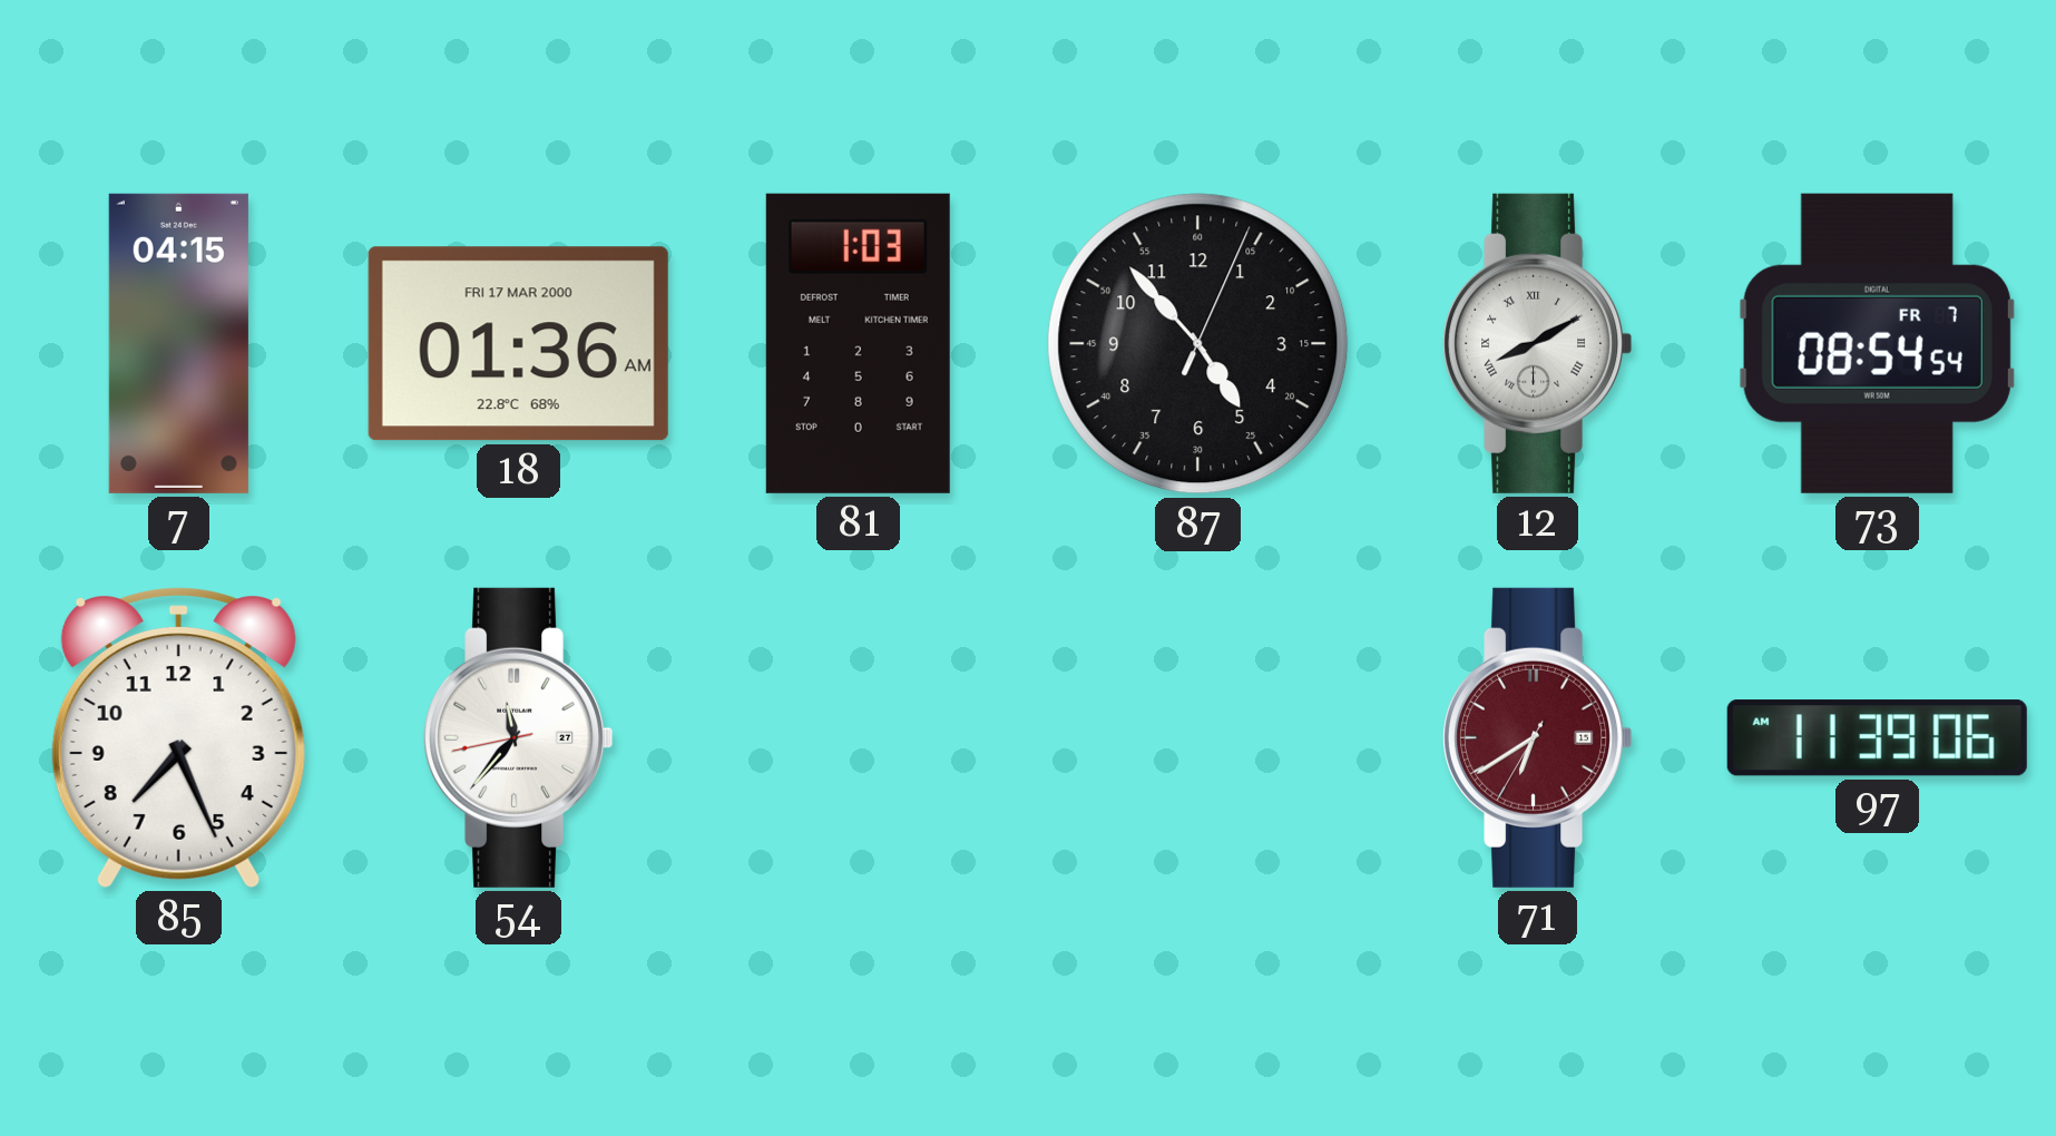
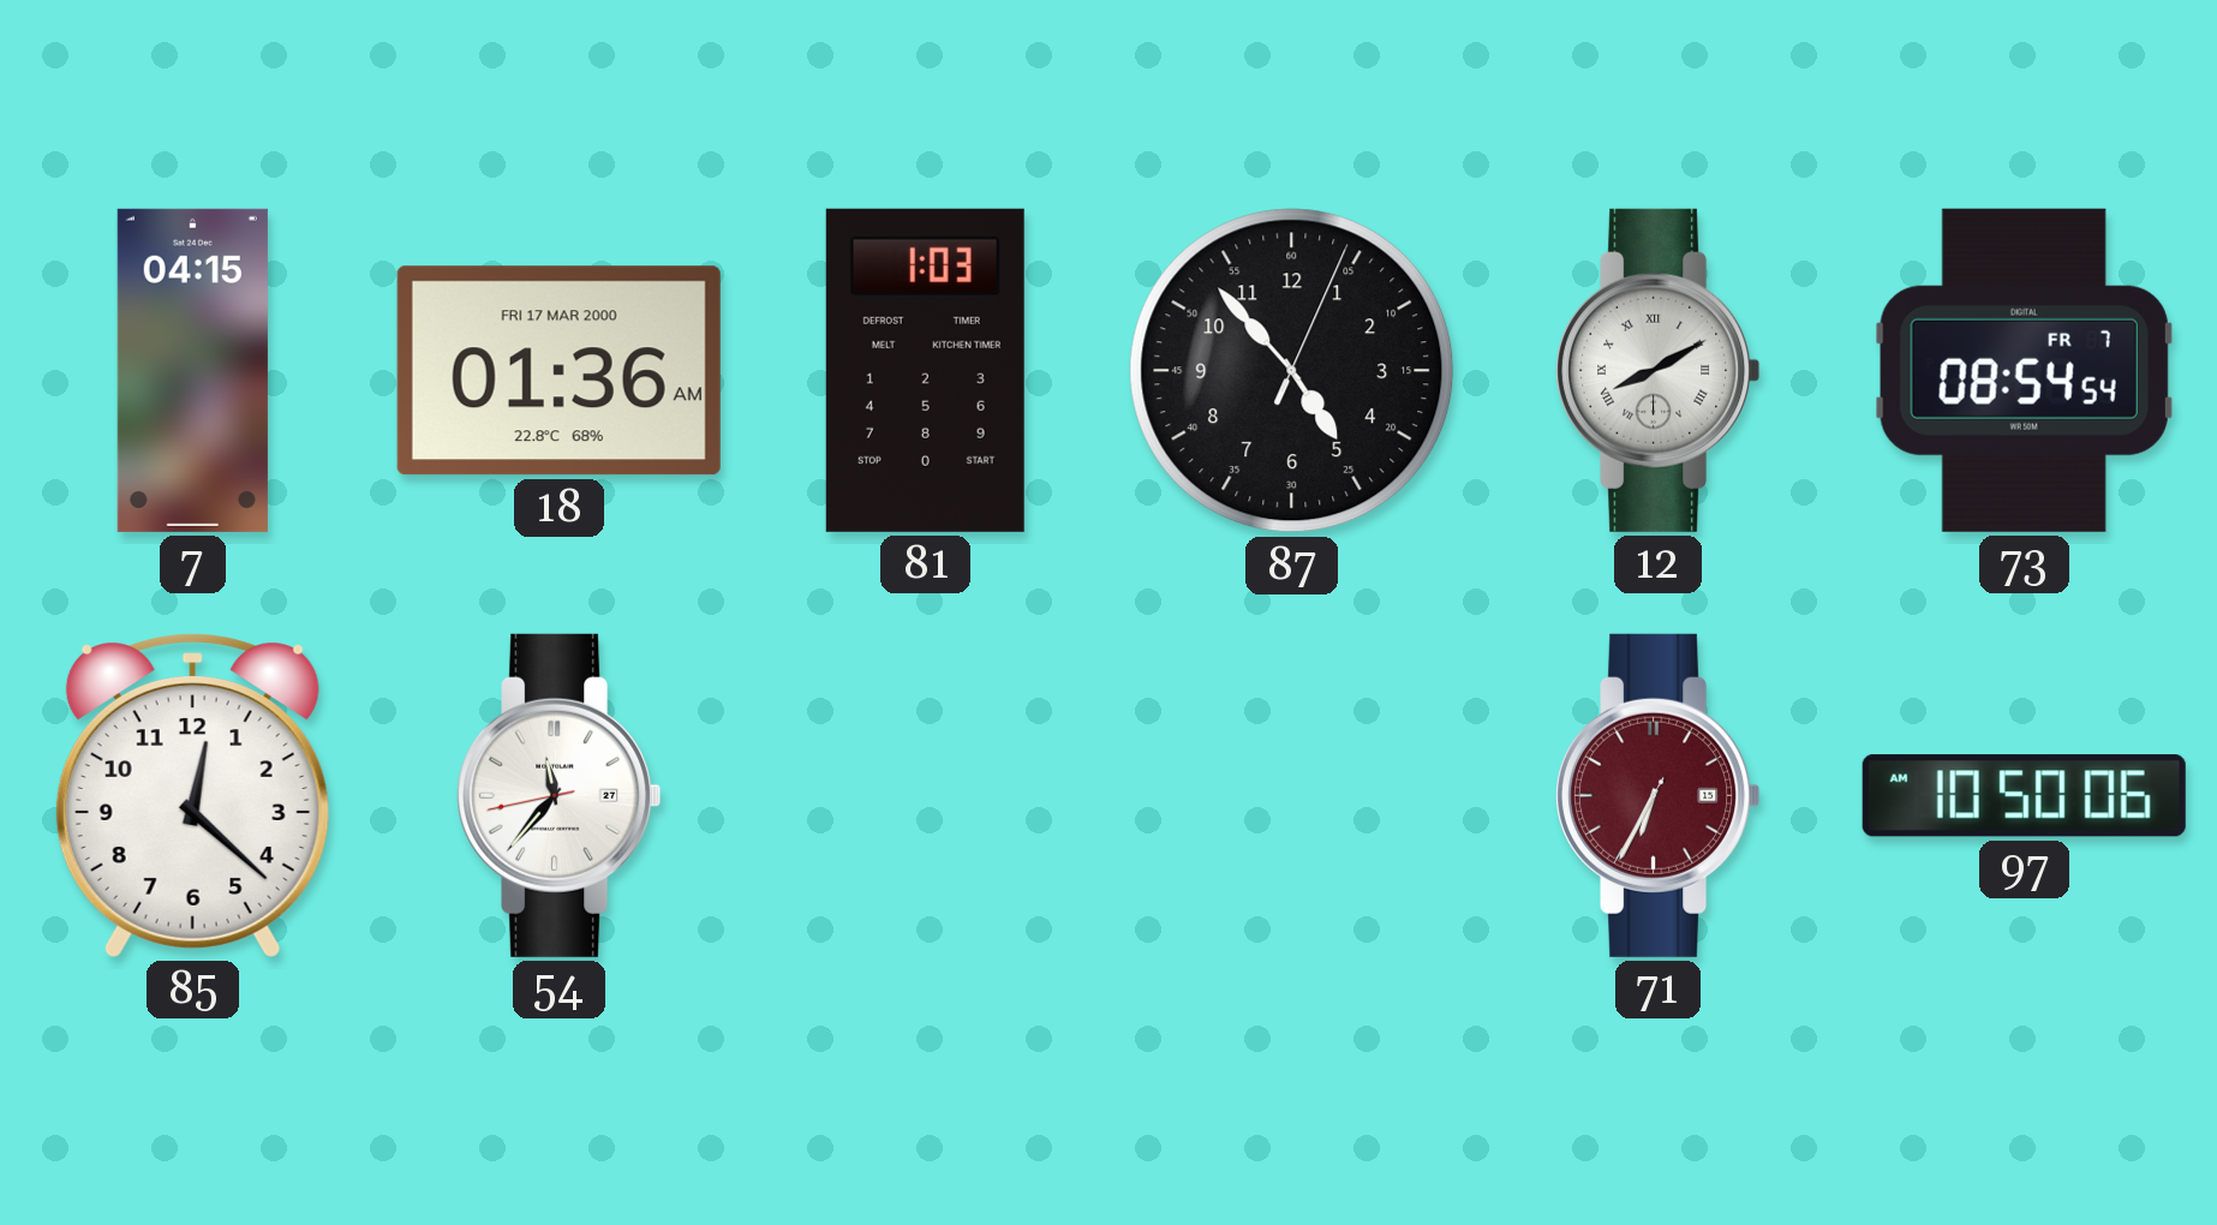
85: 7:26 -> 12:22 (192, 795)
71: 6:39 -> 6:34 (1659, 795)
97: 11:39 -> 10:50 (2024, 796)
